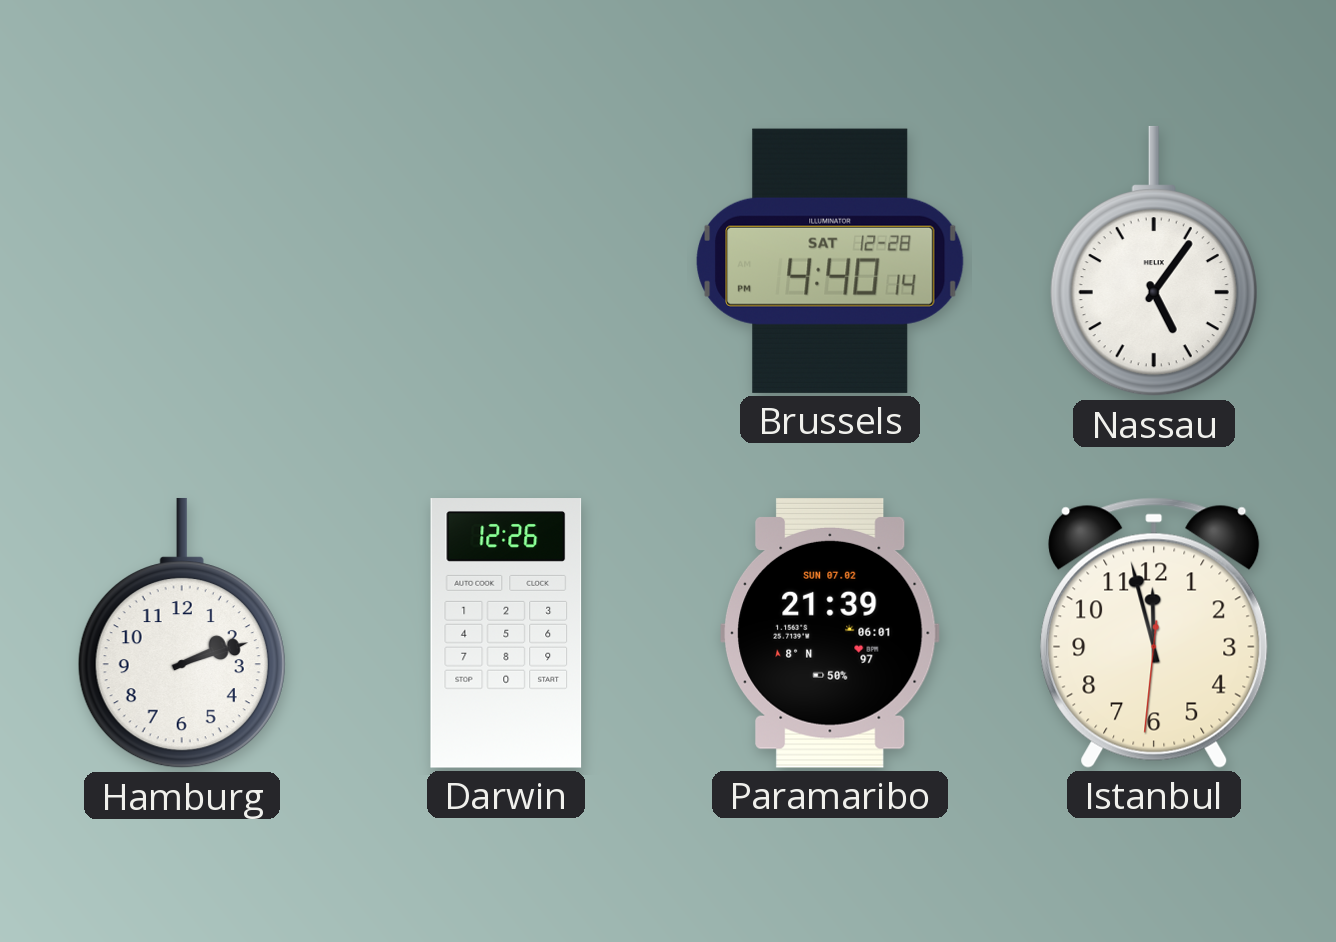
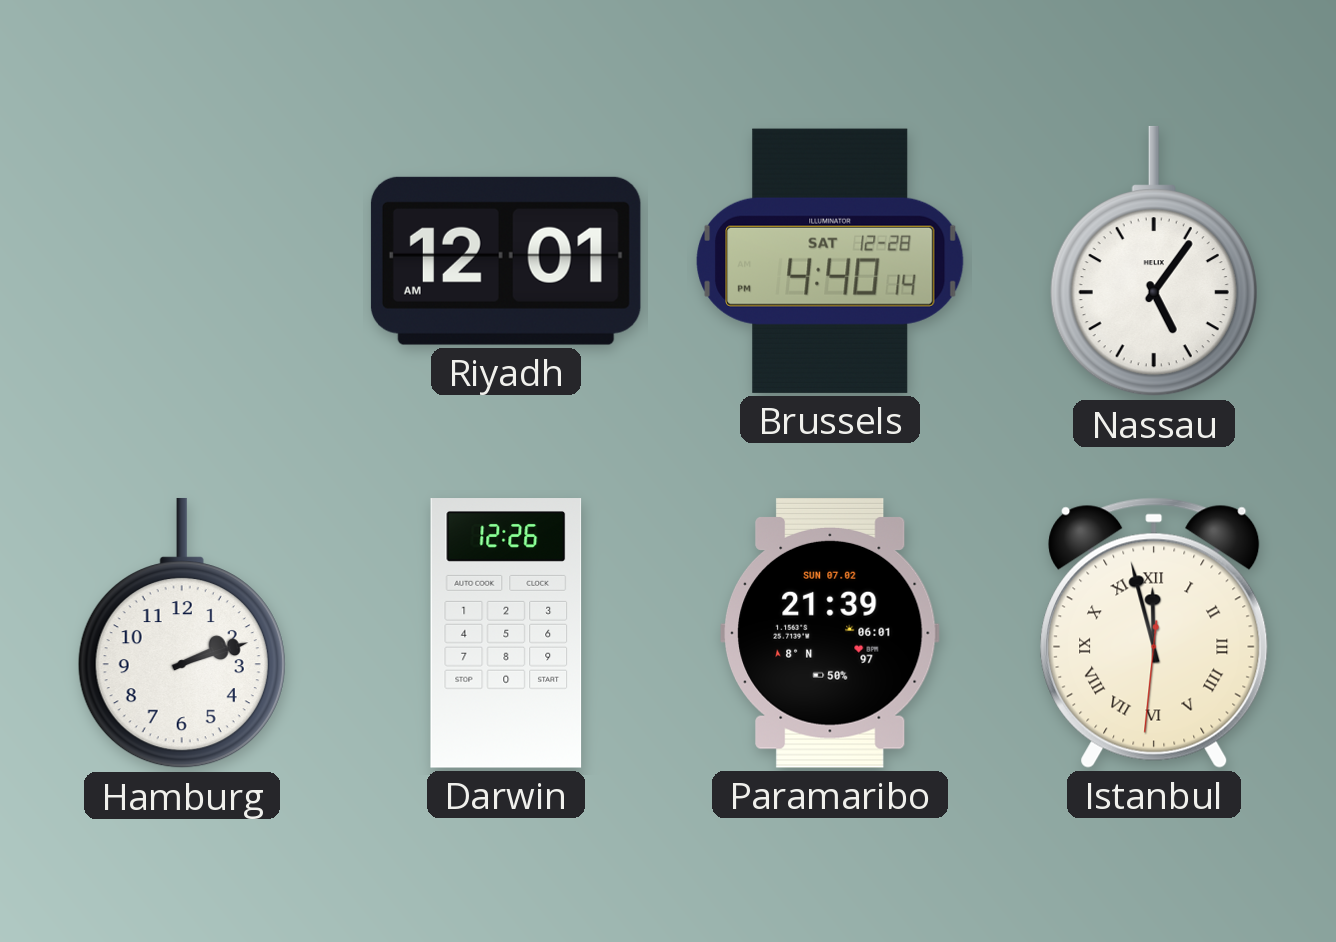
Riyadh: none -> 12:01 (506, 261)
Istanbul numerals: Arabic -> Roman (1154, 633)
